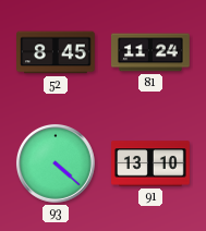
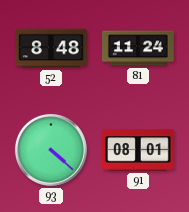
52: 8:45 -> 8:48 (52, 48)
91: 13:10 -> 08:01 (139, 150)
